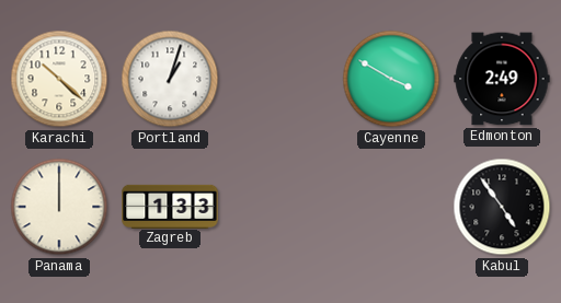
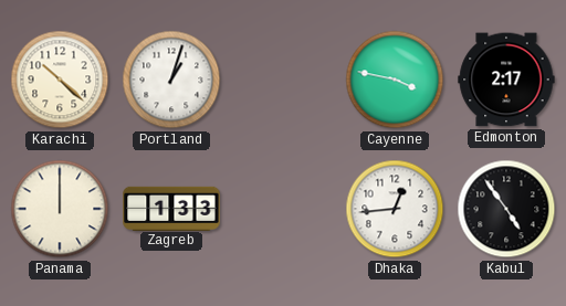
Cayenne: 3:50 -> 3:47 (395, 80)
Edmonton: 2:49 -> 2:17 (506, 80)
Dhaka: none -> 12:44 (395, 209)
